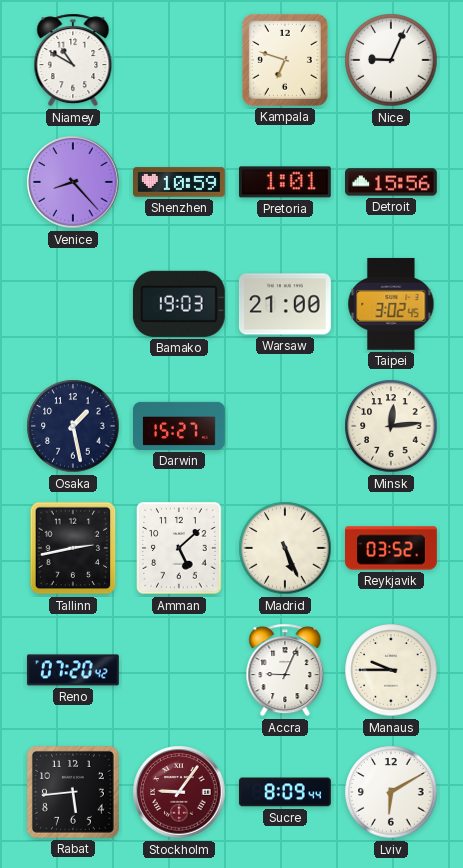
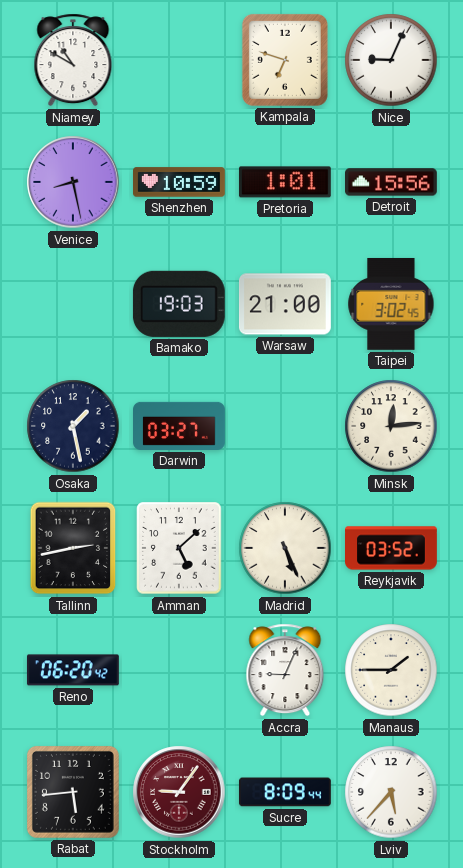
Venice: 8:23 -> 8:28 (73, 182)
Darwin: 15:27 -> 03:27 (180, 426)
Reno: 07:20 -> 06:20 (73, 670)
Manaus: 9:45 -> 1:45 (391, 670)
Lviv: 6:10 -> 5:37 (391, 792)
